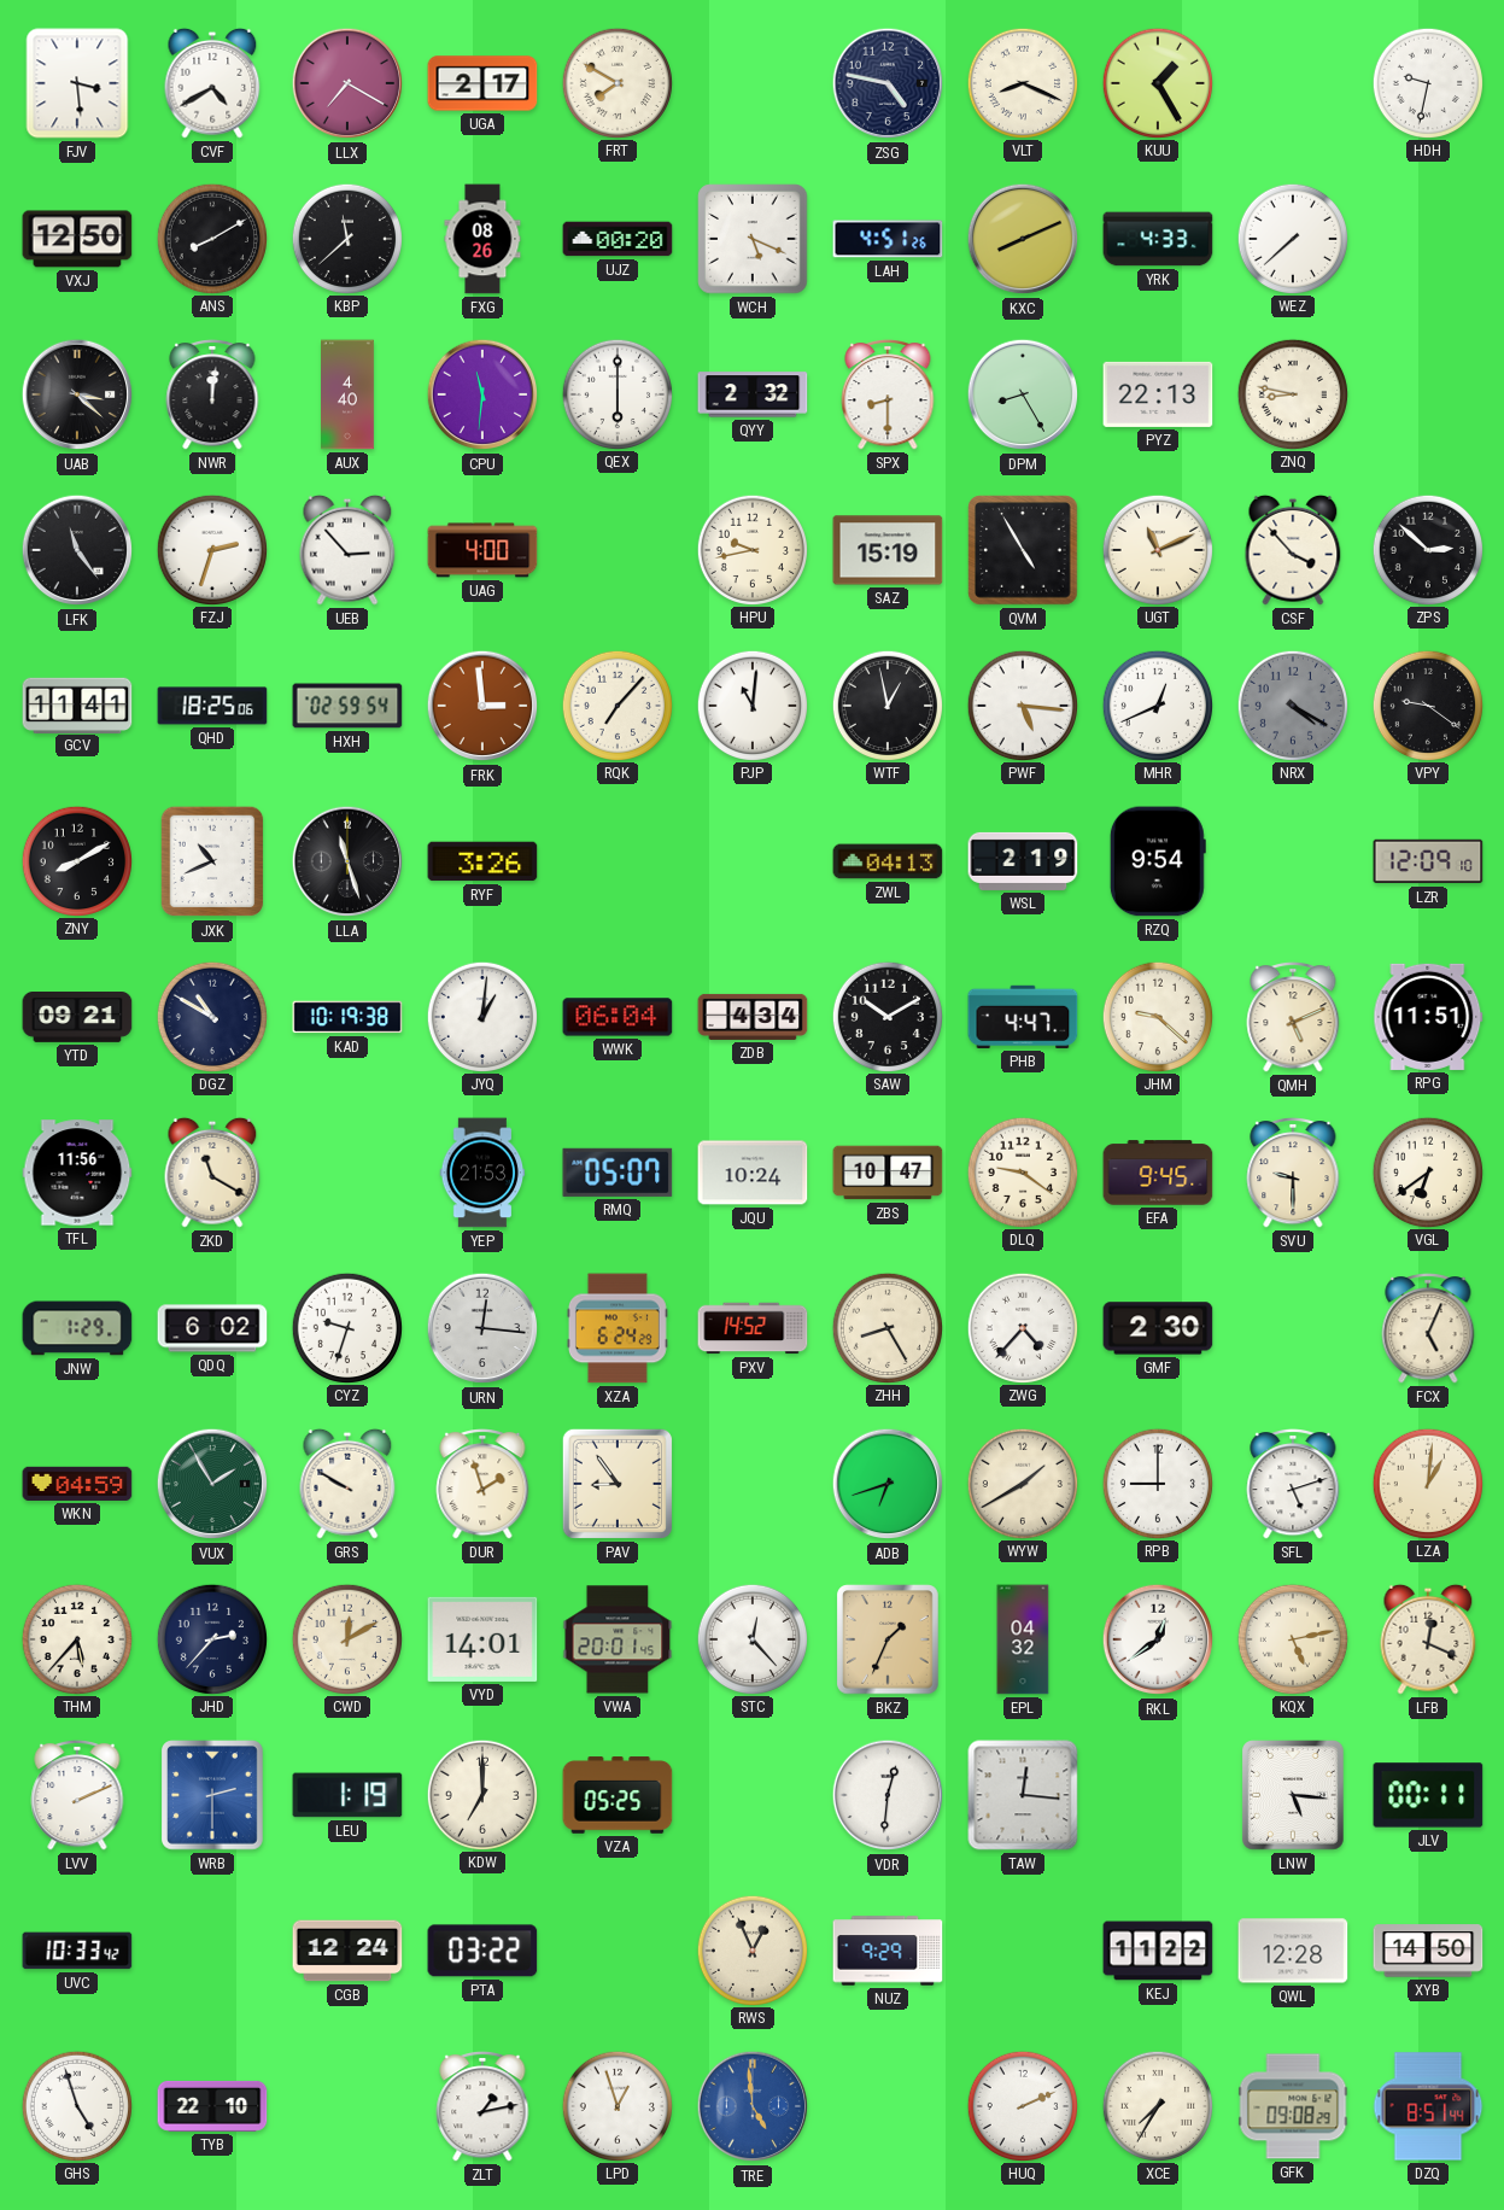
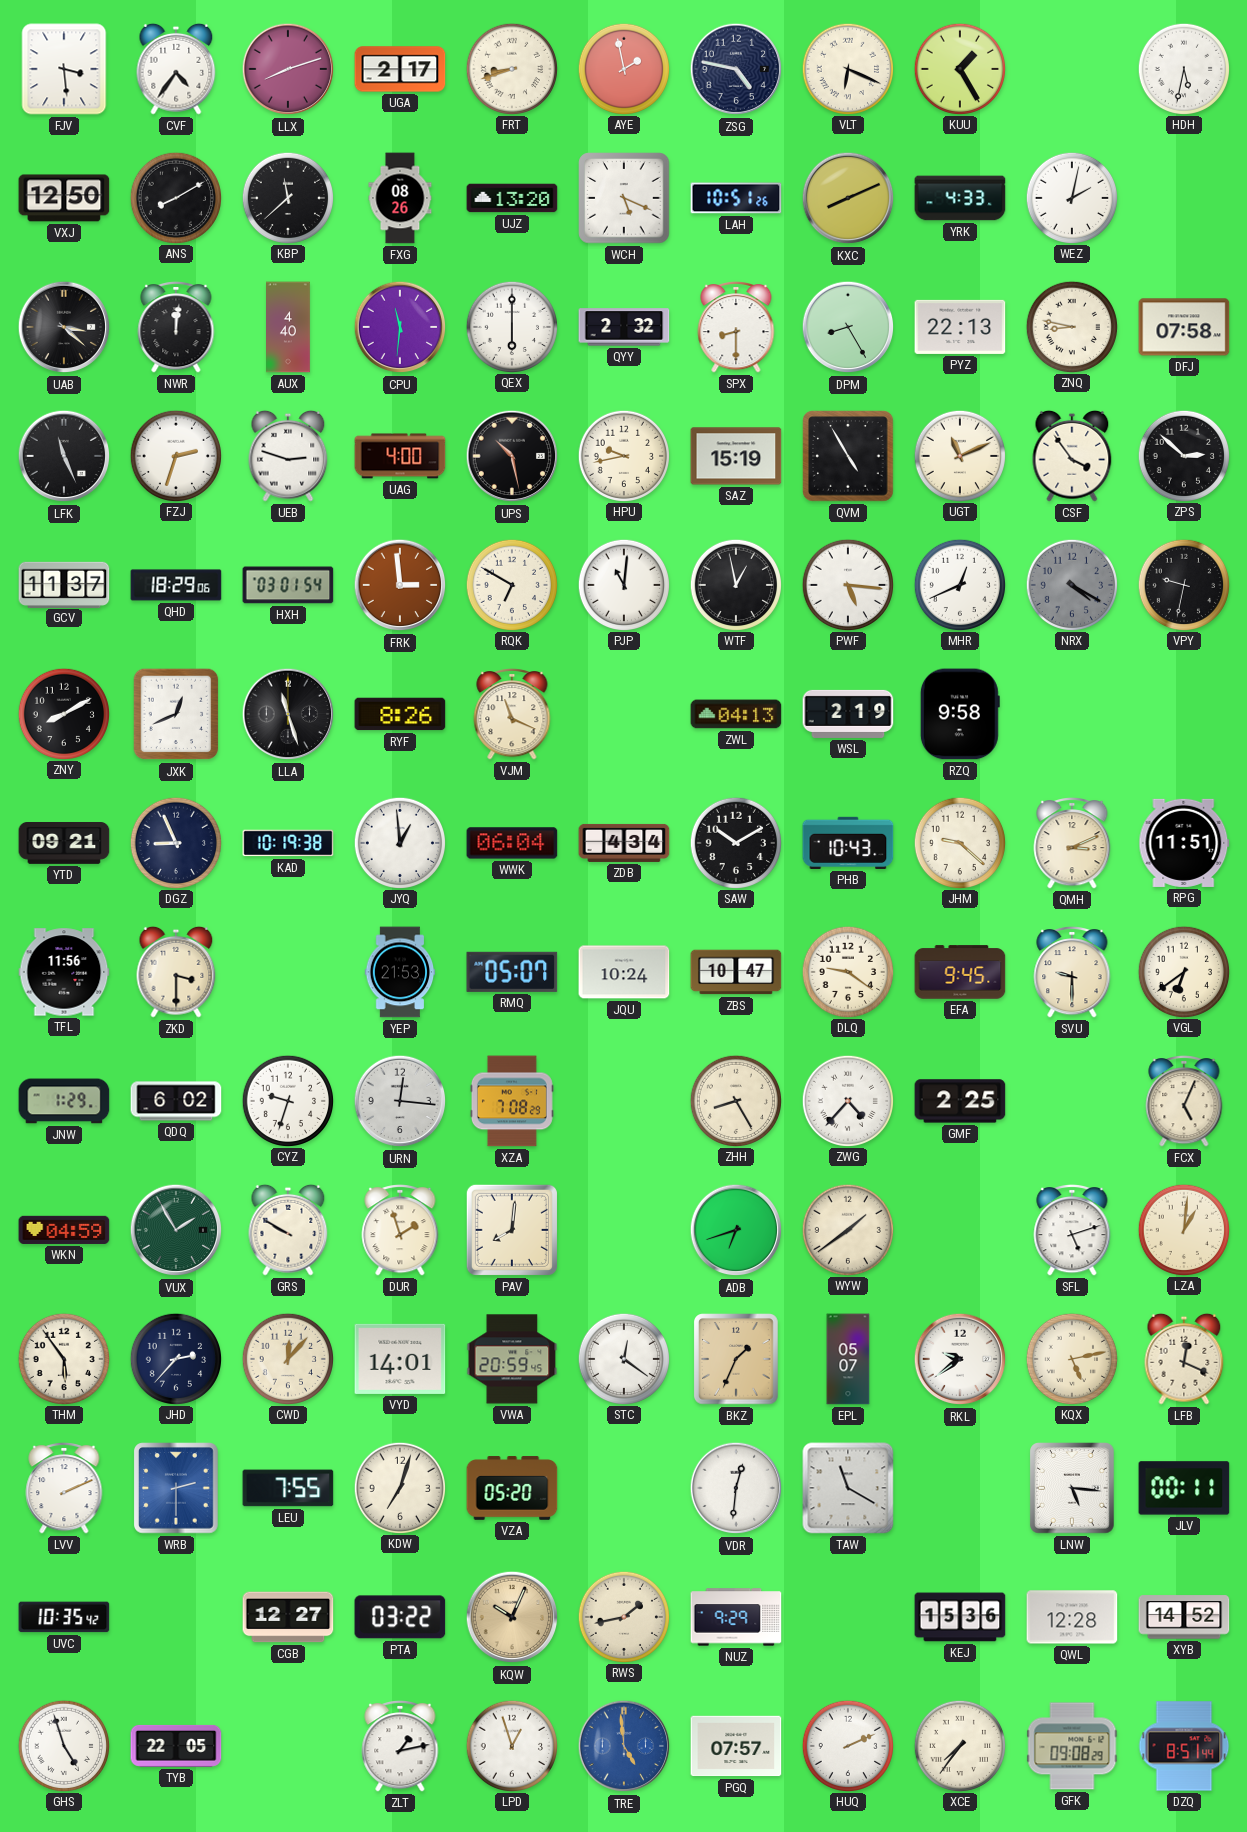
CVF: 4:40 -> 4:36 (176, 69)
LLX: 7:20 -> 8:12 (288, 69)
FRT: 7:50 -> 8:42 (511, 68)
AYE: none -> 1:58 (623, 68)
VLT: 8:19 -> 6:19 (847, 68)
HDH: 9:32 -> 5:32 (1183, 68)
UJZ: 00:20 -> 13:20 (512, 198)
LAH: 4:51 -> 10:51 (736, 198)
WEZ: 7:38 -> 2:02 (1071, 197)
DFJ: none -> 07:58 (1184, 327)
LFK: 11:24 -> 11:26 (64, 456)
UEB: 2:53 -> 2:48 (288, 456)
UPS: none -> 10:28 (512, 456)
CSF: 3:53 -> 3:54 (1072, 456)
GCV: 11:41 -> 11:37 (64, 584)
QHD: 18:25 -> 18:29 (176, 585)
HXH: 02:59 -> 03:01 (288, 585)
RQK: 7:07 -> 6:50 (511, 584)
VPY: 9:21 -> 9:32 (1183, 584)
JXK: 10:41 -> 12:41 (176, 714)
RYF: 3:26 -> 8:26 (400, 714)
VJM: none -> 11:19 (512, 715)
RZQ: 9:54 -> 9:58 (960, 714)
LZR: 12:09 -> none (1428, 861)
DGZ: 10:50 -> 8:56 (175, 842)
JYQ: 1:01 -> 12:59 (399, 842)
PHB: 4:47 -> 10:43 (848, 843)
QMH: 5:11 -> 3:11 (1072, 844)
ZKD: 11:20 -> 3:30 (176, 972)
XZA: 6:24 -> 7:08 (512, 1101)
PXV: 14:52 -> none (753, 1328)
GMF: 2:30 -> 2:25 (960, 1101)
PAV: 8:54 -> 8:01 (512, 1230)
WYW: 1:40 -> 1:39 (847, 1229)
RPB: 9:00 -> none (1157, 1483)
THM: 5:37 -> 5:54 (63, 1358)
CWD: 12:10 -> 12:07 (287, 1358)
VWA: 20:01 -> 20:59 (512, 1359)
STC: 12:23 -> 12:21 (623, 1358)
EPL: 04:32 -> 05:07 (848, 1359)
RKL: 12:39 -> 9:39 (960, 1359)
LEU: 1:19 -> 7:55 (288, 1488)
KDW: 7:00 -> 7:03 (399, 1487)
VZA: 05:25 -> 05:20 (512, 1488)
TAW: 12:16 -> 11:20 (848, 1488)
UVC: 10:33 -> 10:35 (64, 1617)
CGB: 12:24 -> 12:27 (288, 1617)
KQW: none -> 10:04 (512, 1617)
RWS: 12:56 -> 1:43 (623, 1616)
KEJ: 11:22 -> 15:36 (960, 1617)
XYB: 14:50 -> 14:52 (1184, 1617)
TYB: 22:10 -> 22:05 (176, 1746)
PGQ: none -> 07:57 (736, 1746)
XCE: 7:35 -> 7:36 (959, 1745)
